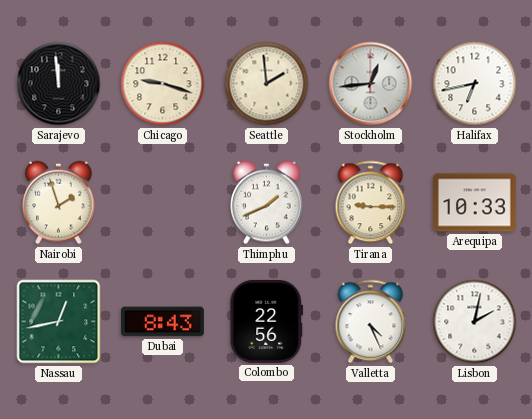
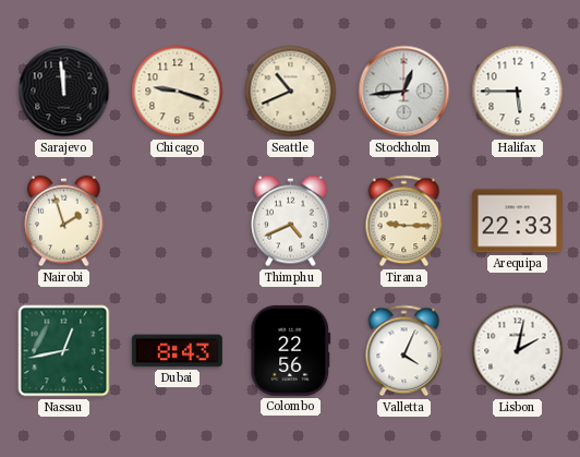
Seattle: 1:59 -> 10:41 (291, 92)
Halifax: 6:43 -> 5:45 (518, 92)
Thimphu: 1:41 -> 4:41 (291, 221)
Arequipa: 10:33 -> 22:33 (517, 221)
Valletta: 4:26 -> 4:04 (404, 351)
